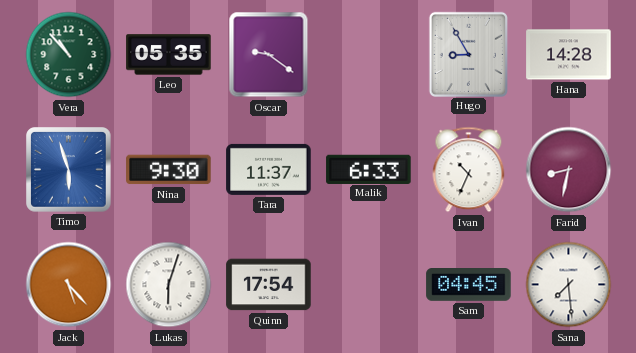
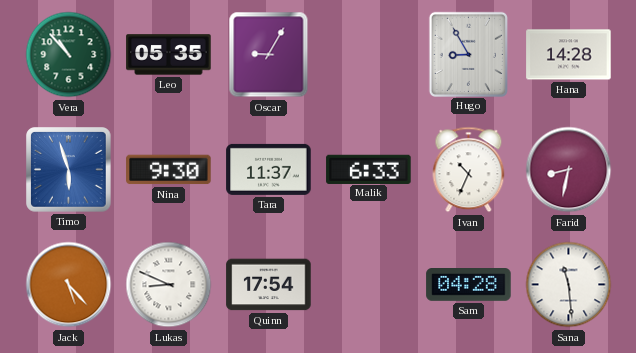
Oscar: 9:21 -> 9:05 (269, 55)
Lukas: 6:03 -> 8:49 (169, 285)
Sam: 04:45 -> 04:28 (469, 285)
Sana: 7:29 -> 11:29 (569, 285)
